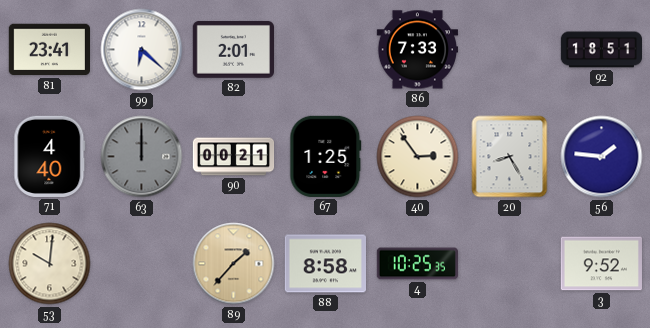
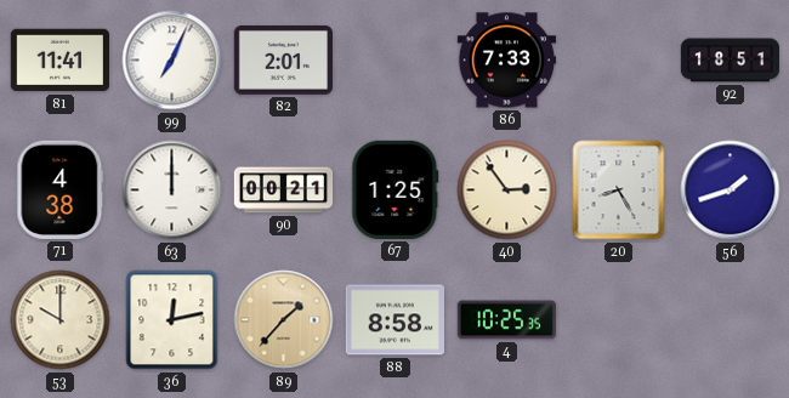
81: 23:41 -> 11:41 (59, 61)
99: 6:22 -> 7:04 (172, 61)
71: 4:40 -> 4:38 (61, 189)
63 dial: grey -> white (172, 191)
56: 1:46 -> 1:42 (731, 191)
53: 10:01 -> 10:00 (61, 320)
36: none -> 12:13 (172, 320)
3: 9:52 -> none (601, 264)
